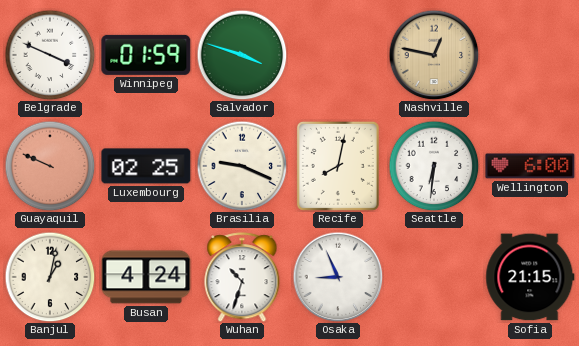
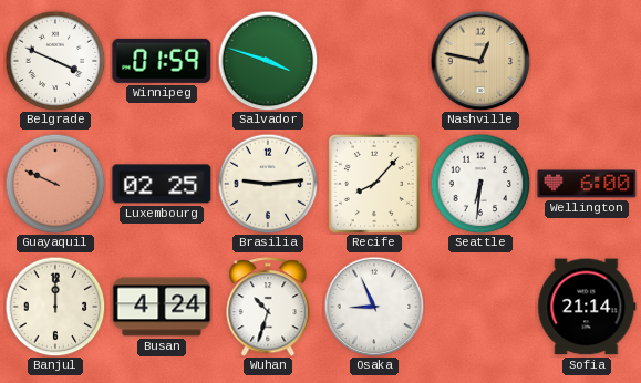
Brasilia: 9:19 -> 9:14 (268, 184)
Recife: 8:02 -> 8:07 (374, 184)
Banjul: 1:02 -> 12:00 (55, 307)
Sofia: 21:15 -> 21:14 (587, 307)
